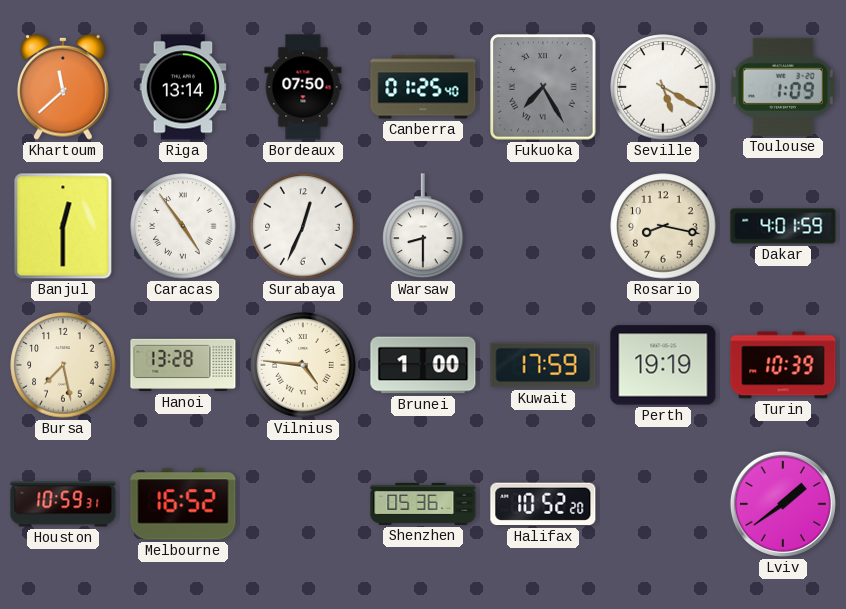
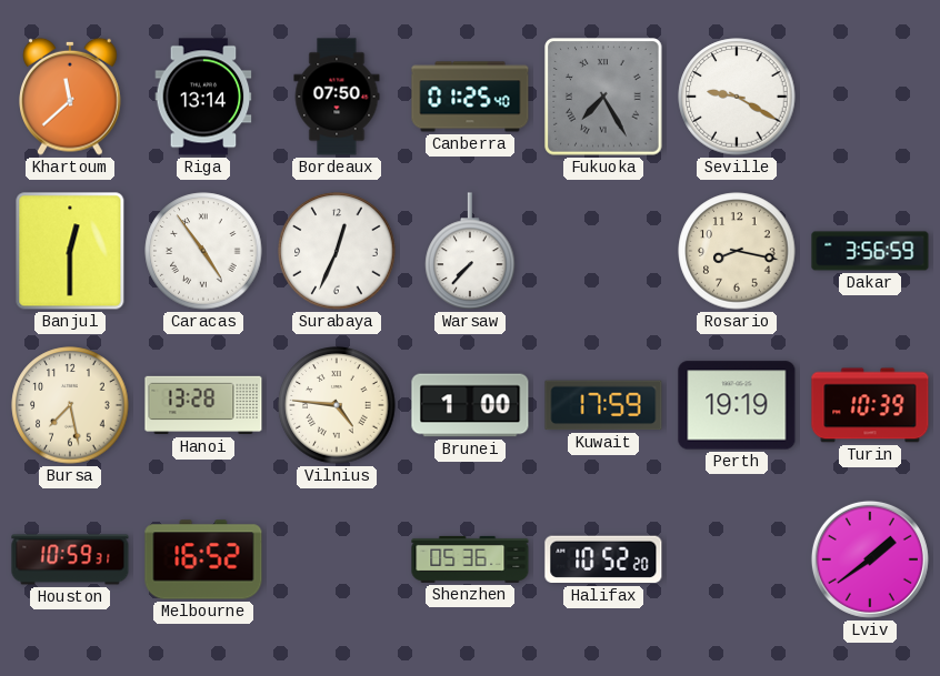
Seville: 5:20 -> 9:20 (737, 97)
Toulouse: 1:09 -> none (783, 87)
Warsaw: 8:30 -> 7:37 (470, 251)
Dakar: 4:01 -> 3:56 (870, 251)
